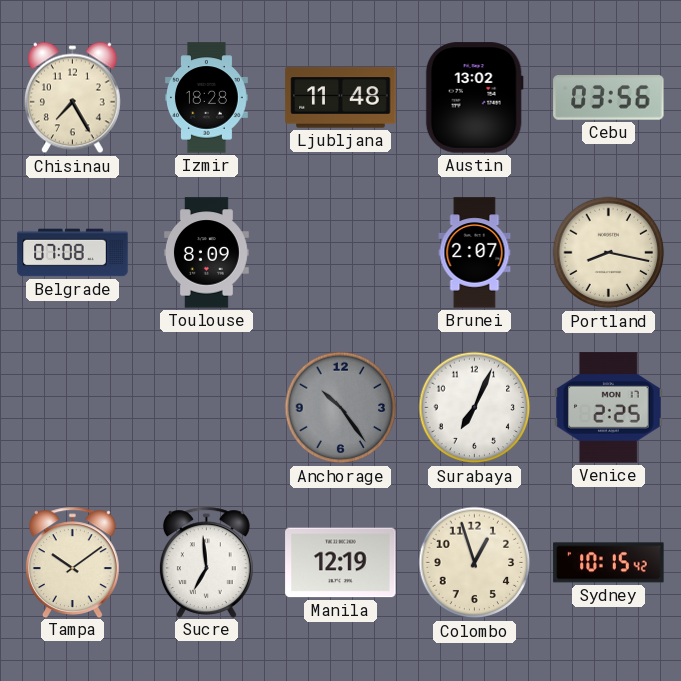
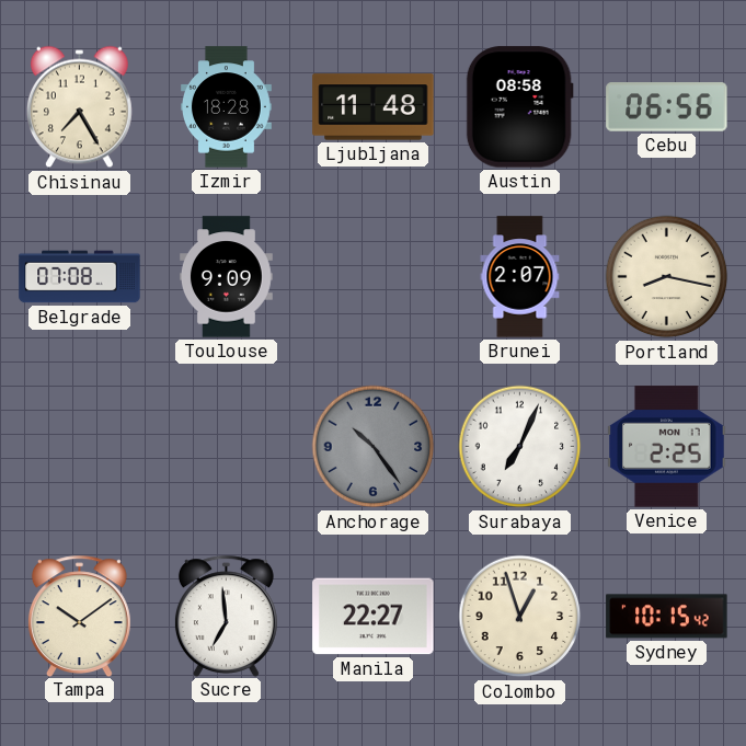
Austin: 13:02 -> 08:58 (519, 107)
Cebu: 03:56 -> 06:56 (667, 107)
Toulouse: 8:09 -> 9:09 (227, 277)
Manila: 12:19 -> 22:27 (374, 617)
